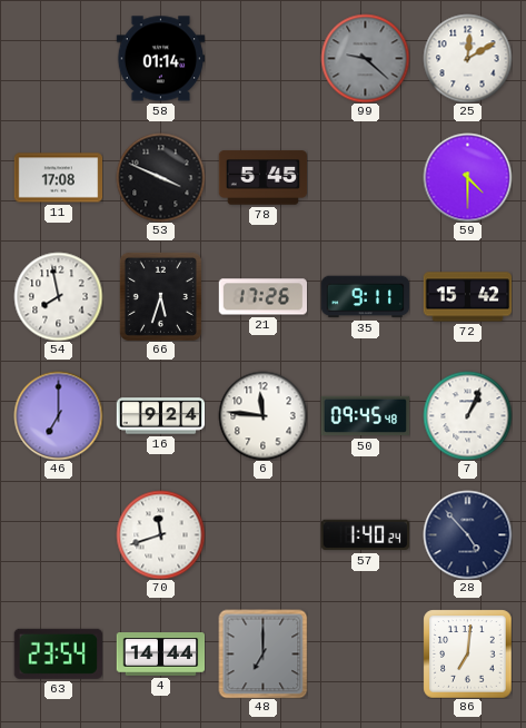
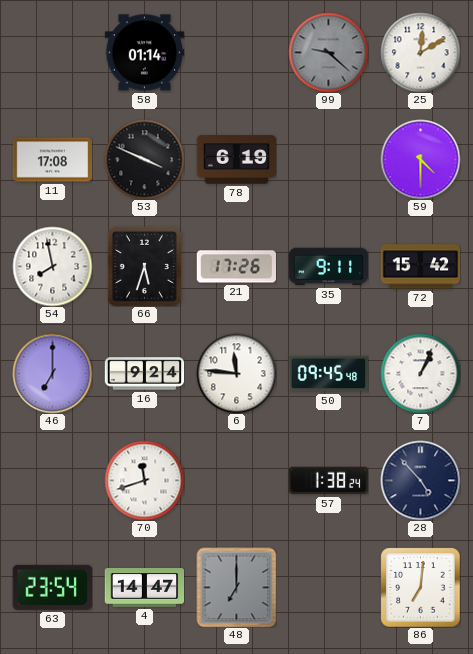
78: 5:45 -> 6:19 (236, 160)
57: 1:40 -> 1:38 (328, 481)
4: 14:44 -> 14:47 (144, 588)
